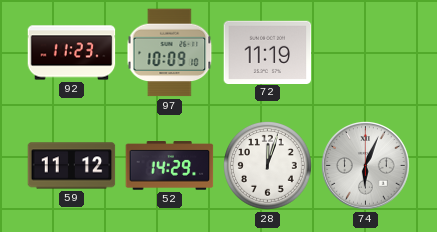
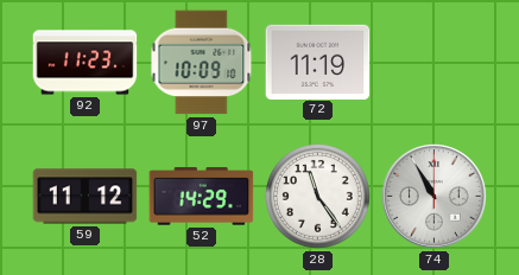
28: 12:03 -> 11:24 (318, 197)
74: 6:04 -> 10:55 (435, 197)
